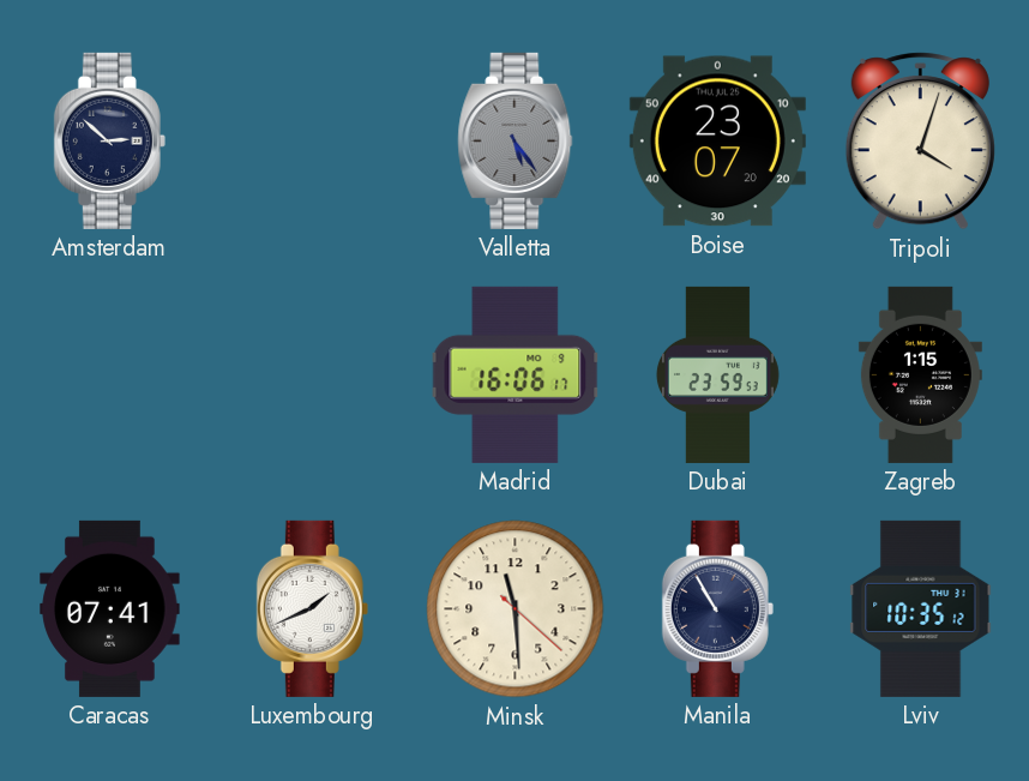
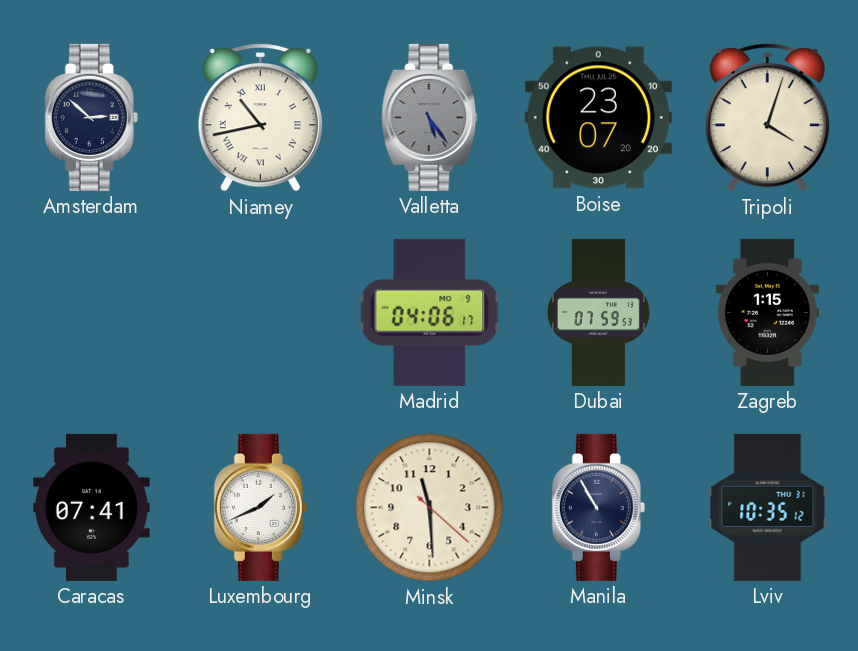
Niamey: none -> 10:43 (260, 118)
Madrid: 16:06 -> 04:06 (430, 312)
Dubai: 23:59 -> 07:59 (598, 312)
